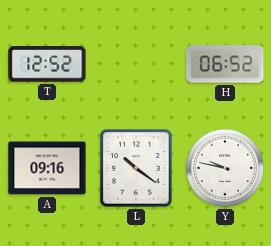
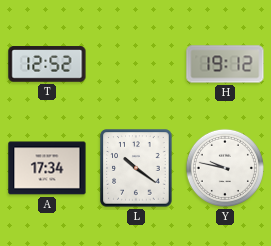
H: 06:52 -> 19:12 (225, 64)
A: 09:16 -> 17:34 (47, 168)
